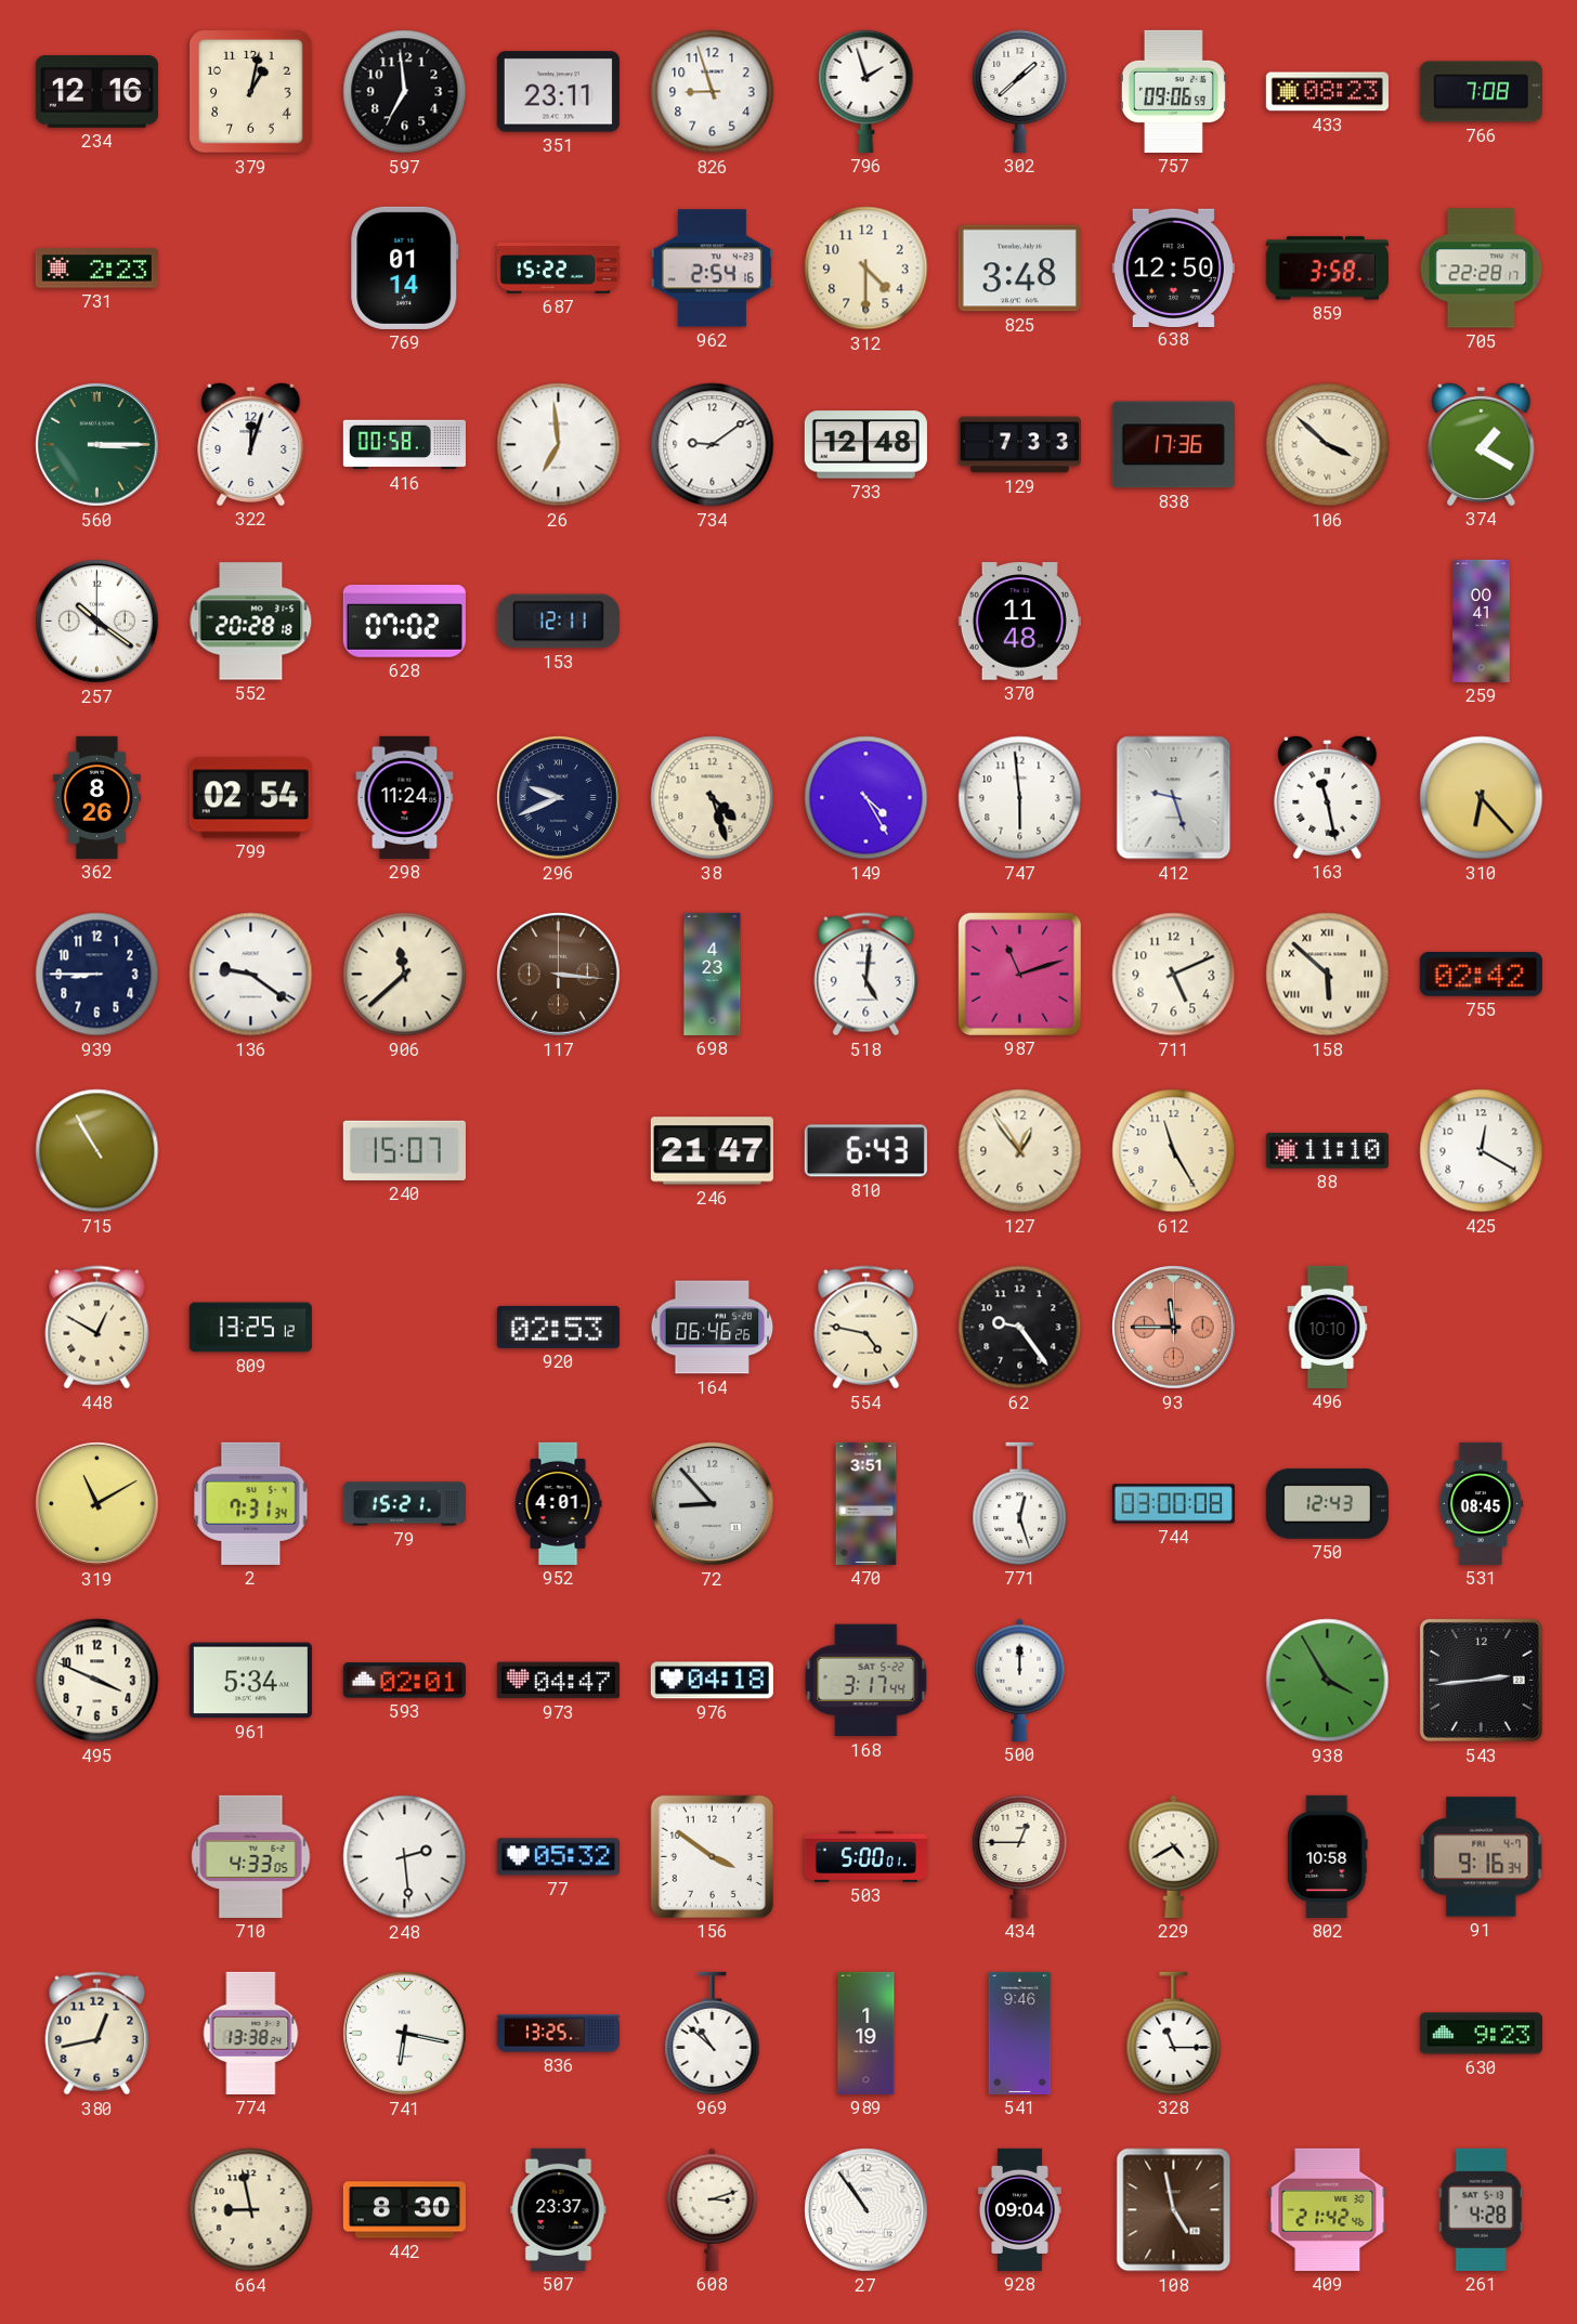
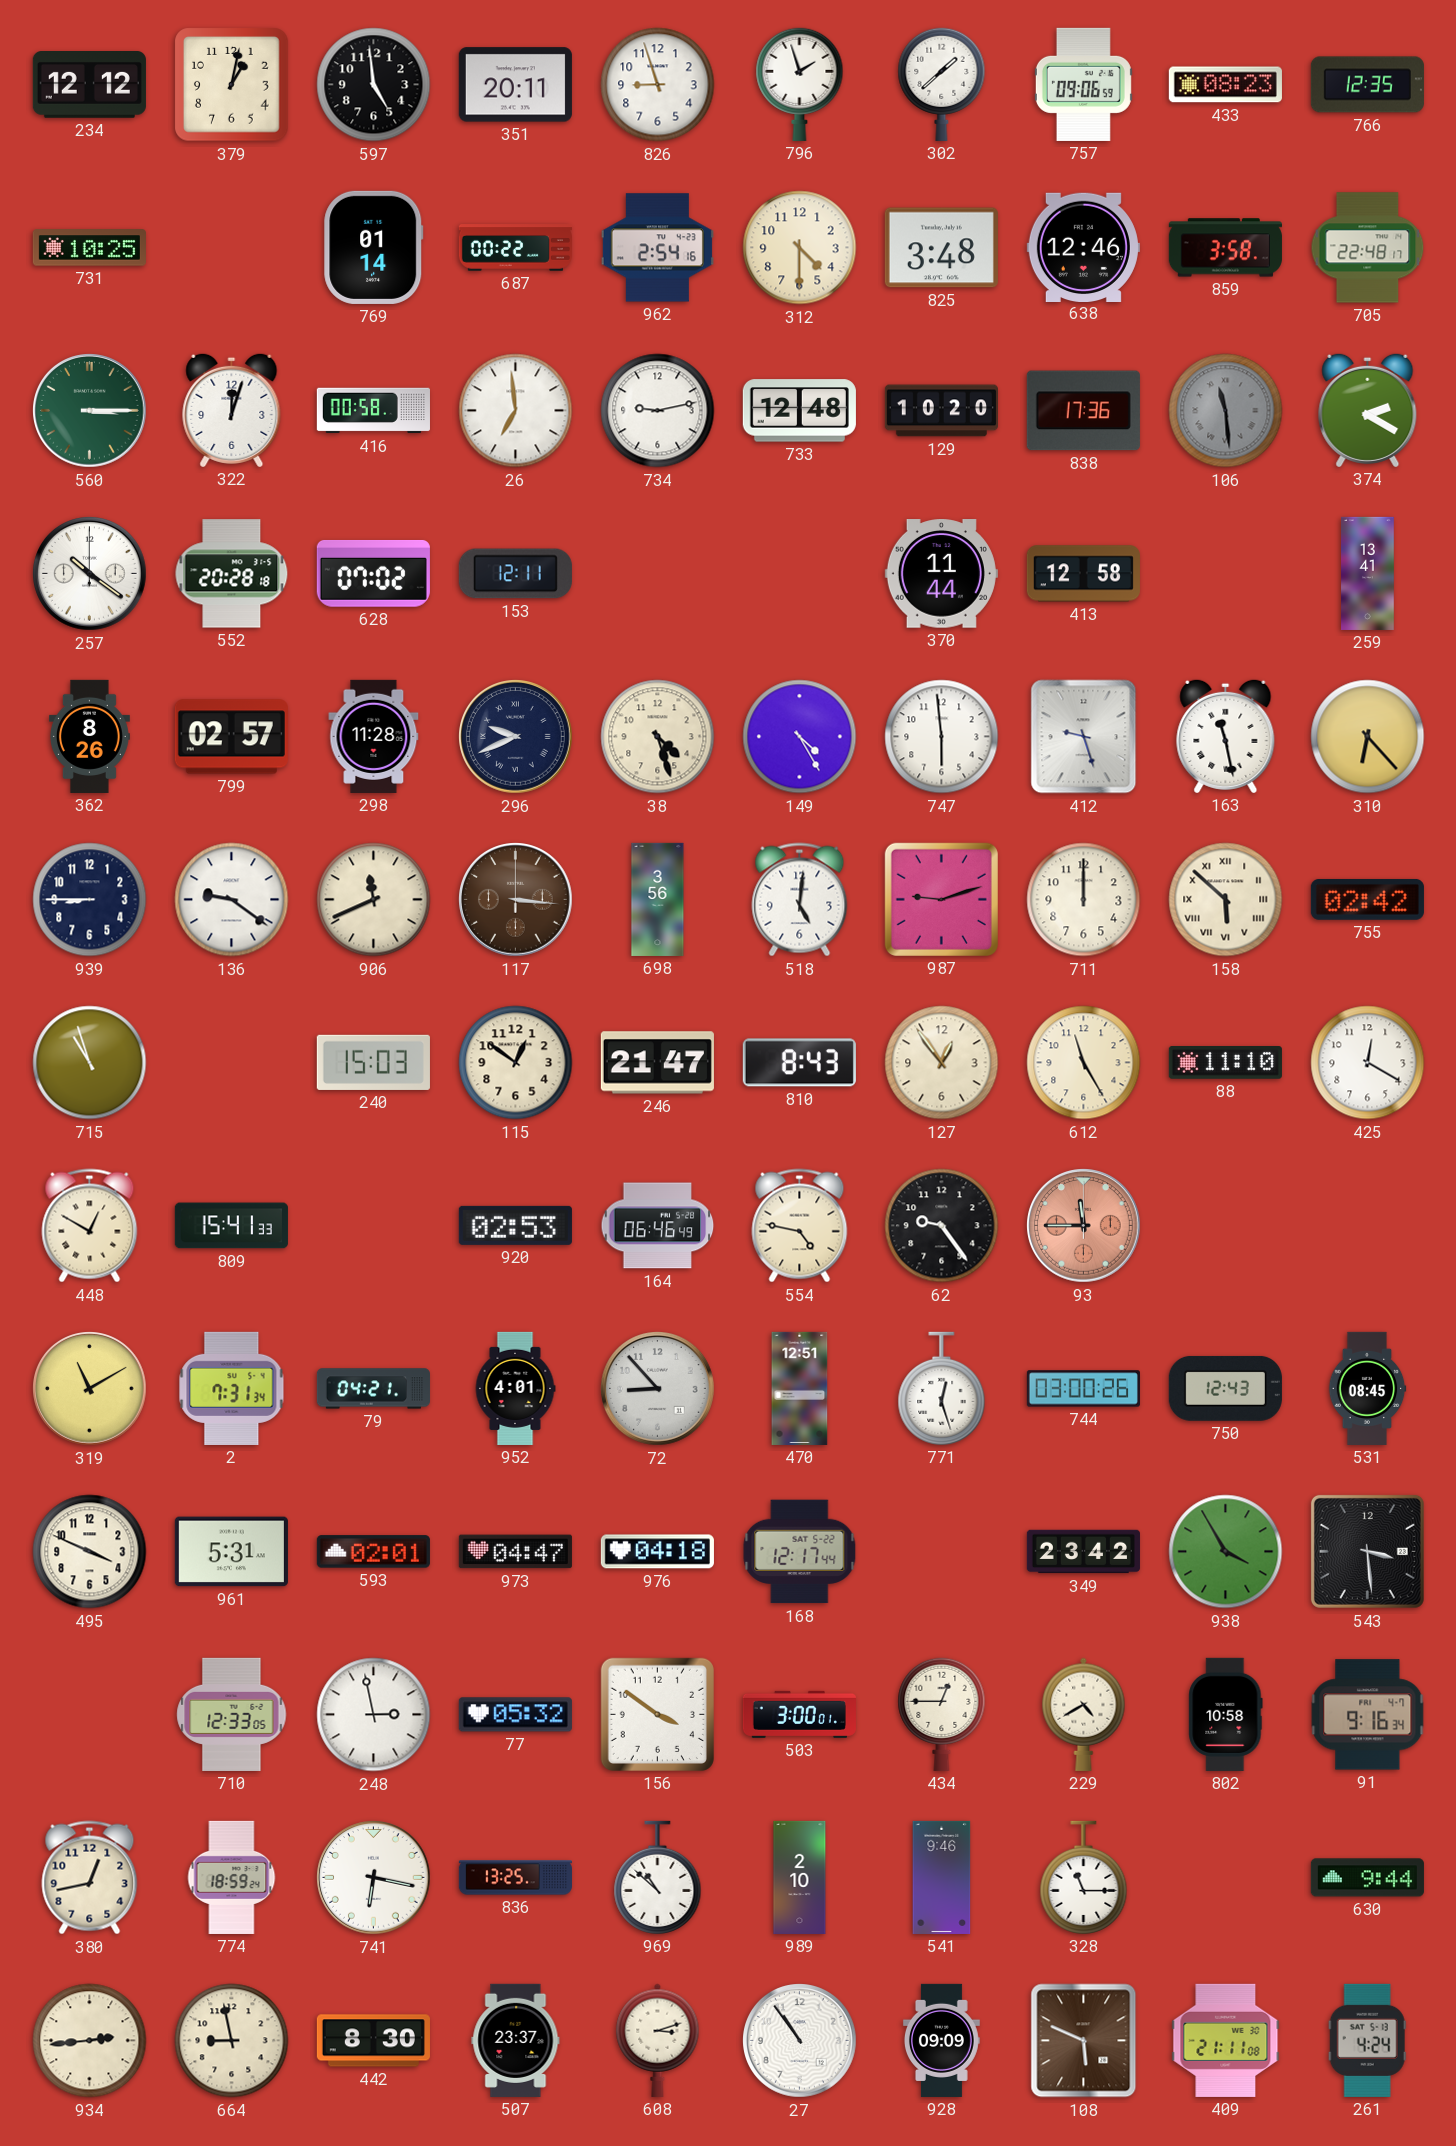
234: 12:16 -> 12:12 (89, 85)
597: 6:59 -> 4:59 (374, 85)
351: 23:11 -> 20:11 (515, 85)
766: 7:08 -> 12:35 (1367, 85)
731: 2:23 -> 10:25 (89, 248)
687: 15:22 -> 00:22 (515, 248)
638: 12:50 -> 12:46 (1083, 247)
705: 22:28 -> 22:48 (1368, 248)
734: 9:09 -> 9:13 (658, 411)
129: 7:33 -> 10:20 (941, 411)
106: 3:52 -> 11:29 (1226, 411)
106 dial: cream -> grey (1226, 411)
374: 1:20 -> 2:20 (1368, 410)
370: 11:48 -> 11:44 (941, 574)
413: none -> 12:58 (1083, 574)
259: 00:41 -> 13:41 (1368, 573)
799: 02:54 -> 02:57 (231, 737)
298: 11:24 -> 11:28 (374, 736)
906: 11:38 -> 11:41 (374, 900)
698: 4:23 -> 3:56 (658, 899)
987: 11:12 -> 9:12 (941, 899)
711: 5:11 -> 12:00 (1084, 900)
715: 10:55 -> 10:57 (90, 1063)
240: 15:07 -> 15:03 (373, 1062)
115: none -> 12:51 (516, 1063)
810: 6:43 -> 8:43 (799, 1063)
809: 13:25 -> 15:41 (231, 1226)
164: 06:46:26 -> 06:46:49 (658, 1226)
496: 10:10 -> none (1328, 1327)
79: 15:21 -> 04:21 (373, 1389)
470: 3:51 -> 12:51 (800, 1388)
744: 03:00:08 -> 03:00:26 (1083, 1389)
961: 5:34 -> 5:31 (231, 1552)
168: 3:17 -> 12:17 (800, 1552)
500: 12:00 -> none (1020, 1680)
349: none -> 23:42 (1083, 1552)
543: 2:44 -> 3:29 (1367, 1551)
710: 4:33 -> 12:33 (232, 1714)
248: 2:29 -> 2:58 (374, 1715)
503: 5:00 -> 3:00 (799, 1714)
774: 13:38 -> 18:59 (232, 1877)
989: 1:19 -> 2:10 (800, 1877)
630: 9:23 -> 9:44 (1367, 1878)
934: none -> 2:44 (90, 2041)
928: 09:04 -> 09:09 (941, 2040)
108: 4:58 -> 5:49 (1084, 2041)
409: 21:42 -> 21:11 (1226, 2040)
261: 4:28 -> 4:24 (1367, 2040)
